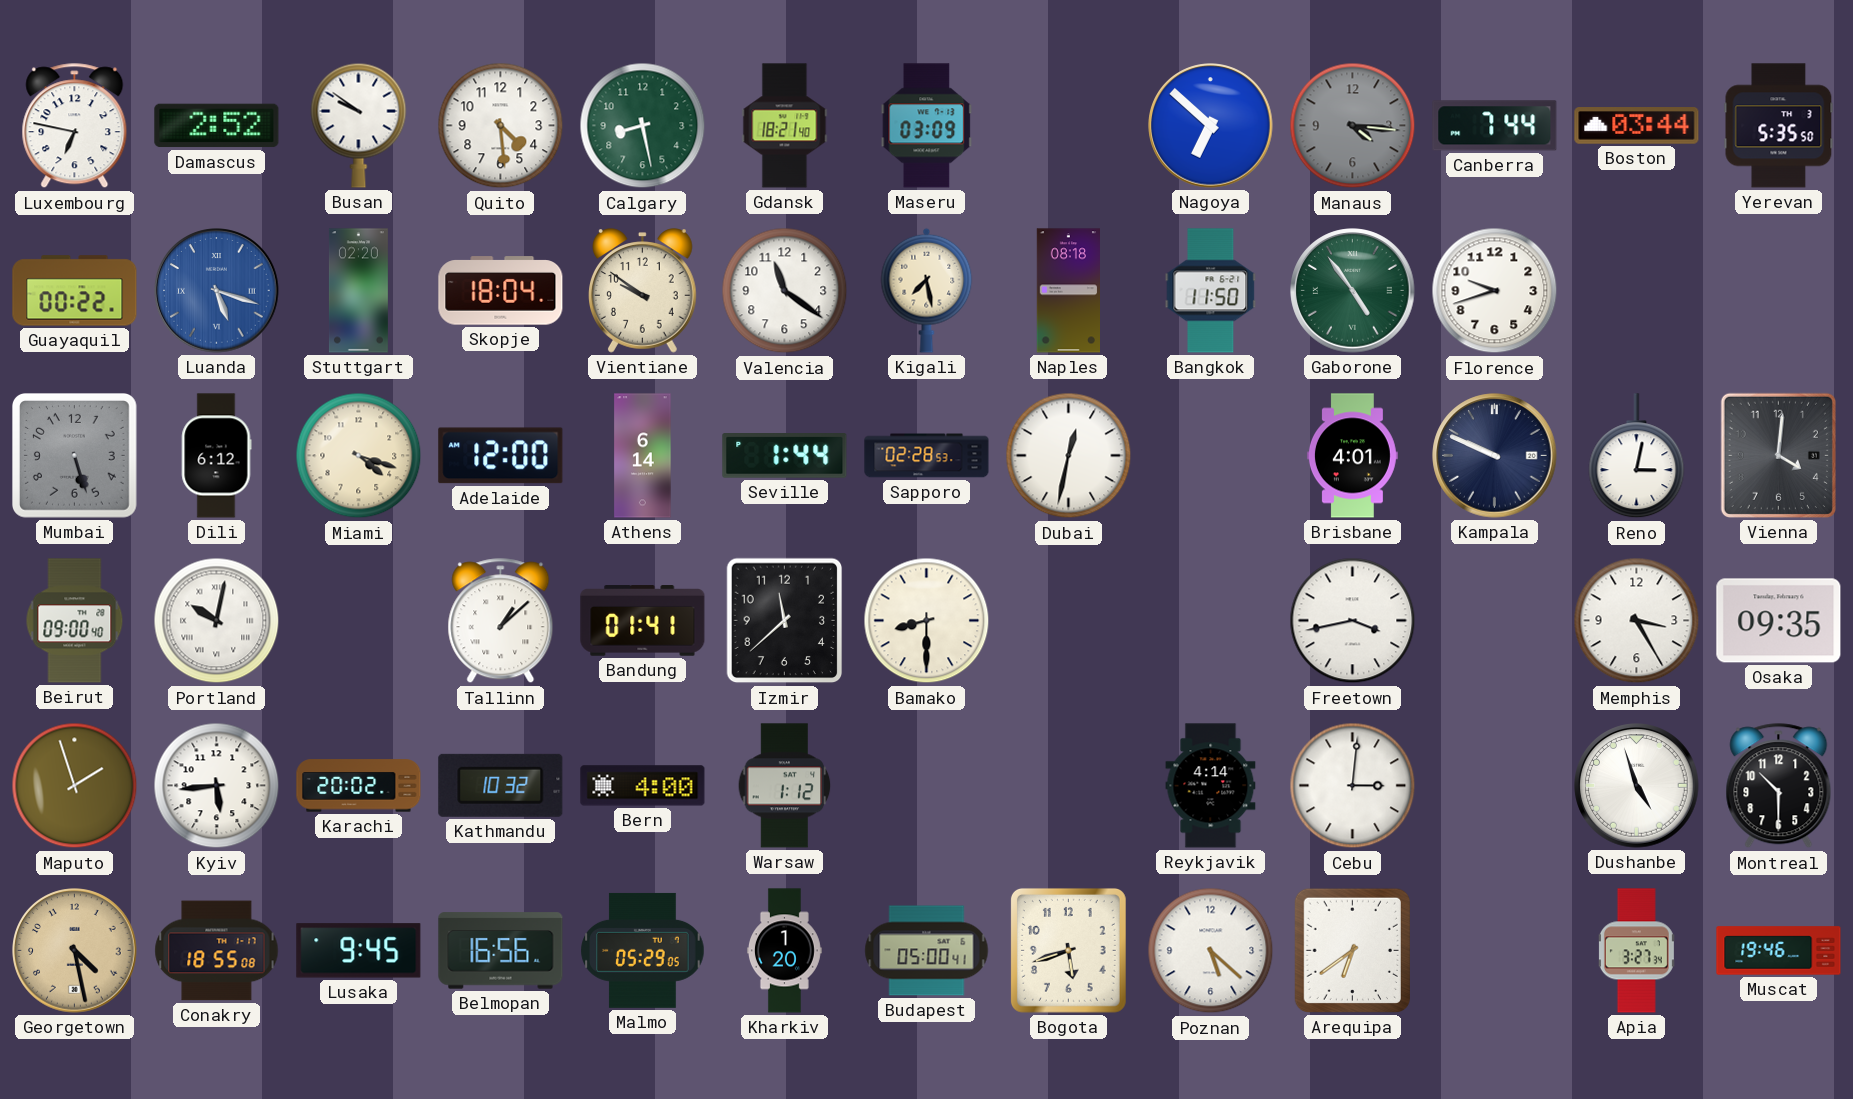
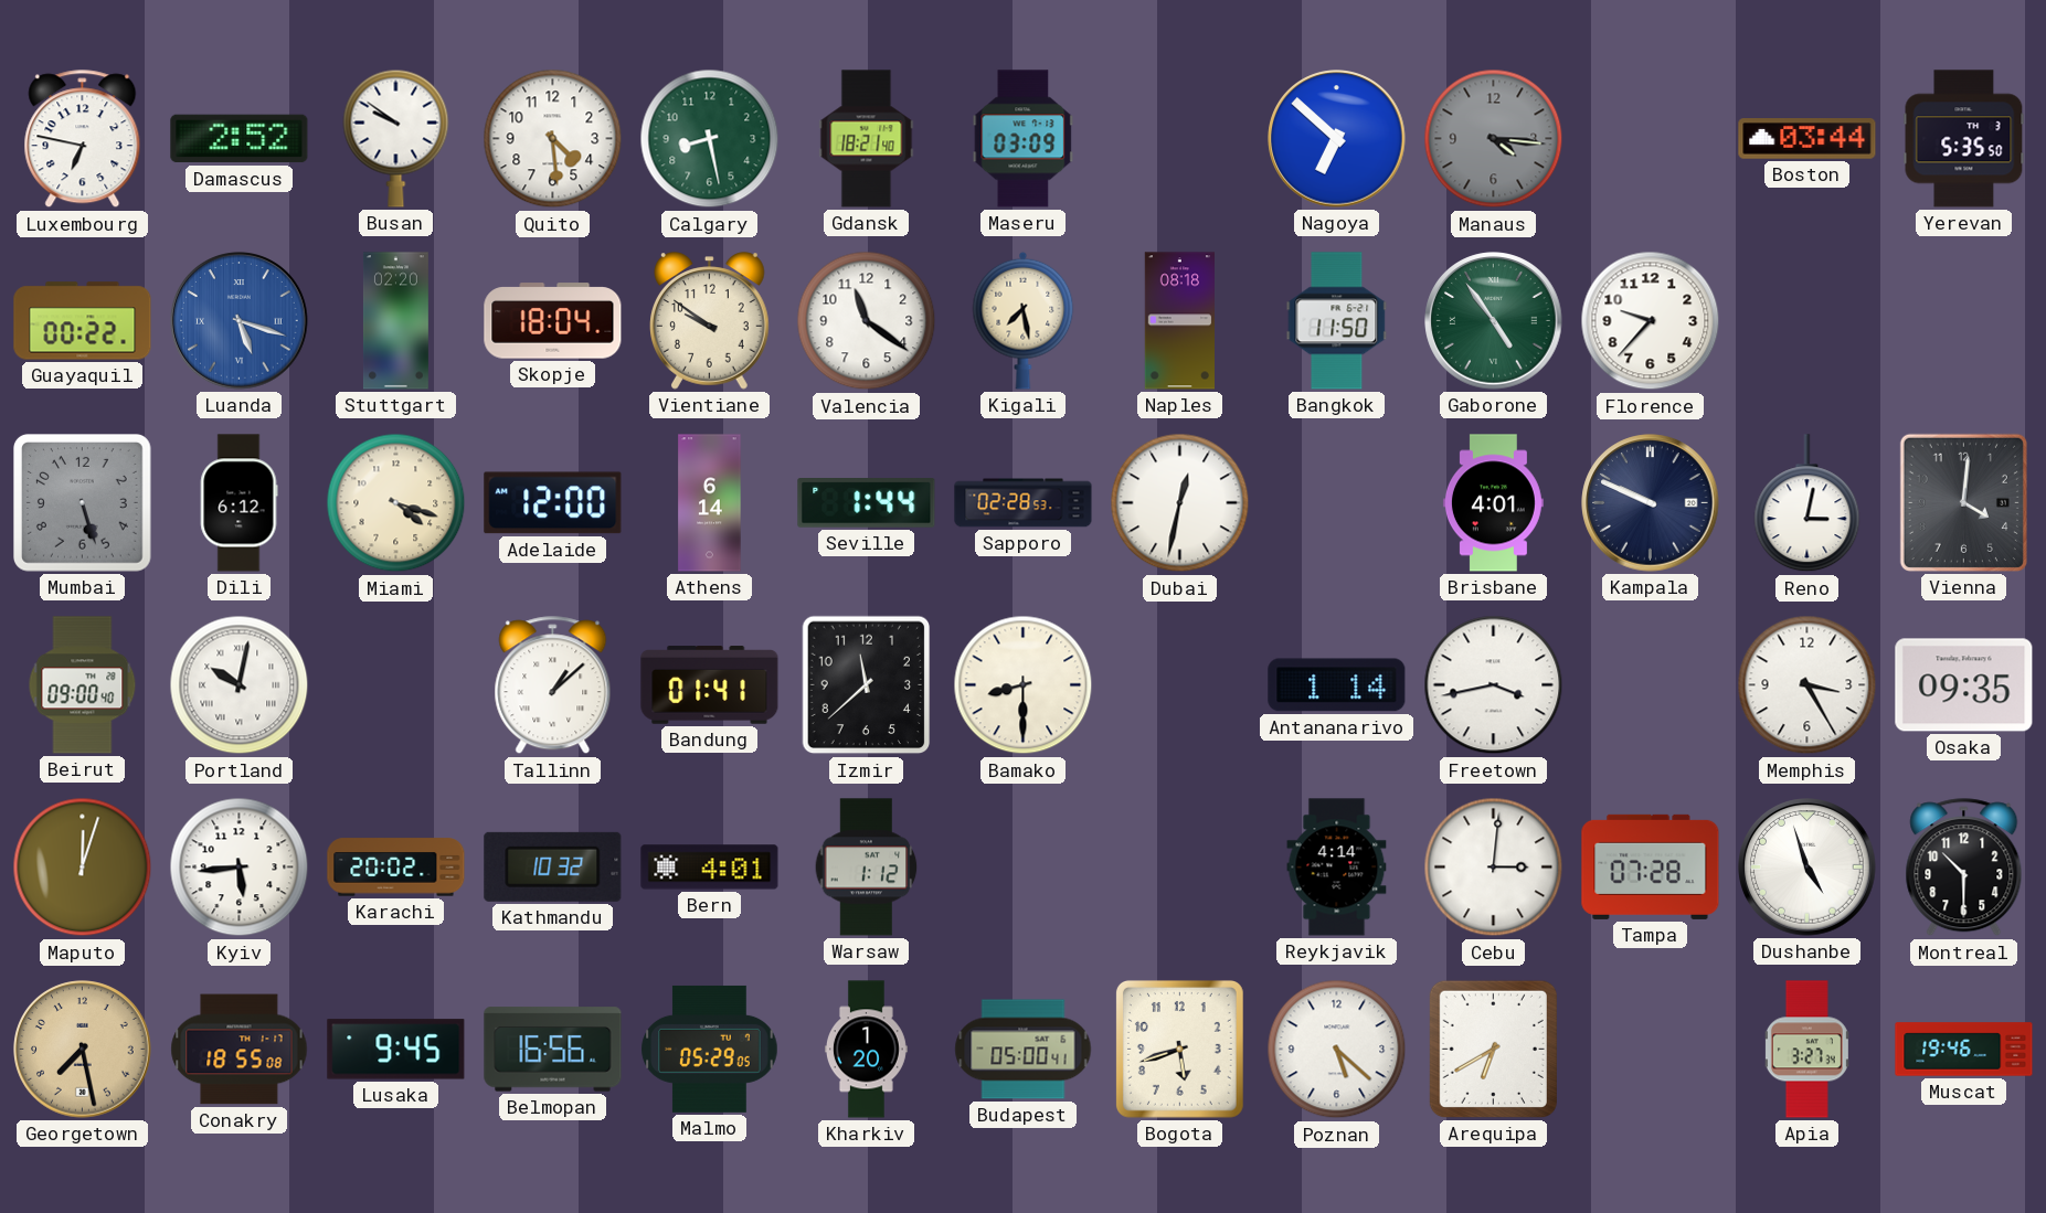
Canberra: 7:44 -> none (1495, 126)
Florence: 9:42 -> 9:37 (1651, 321)
Antananarivo: none -> 1:14 (1337, 685)
Maputo: 1:57 -> 12:03 (83, 868)
Bern: 4:00 -> 4:01 (710, 868)
Tampa: none -> 07:28 (1651, 866)
Georgetown: 4:28 -> 7:28 (83, 1050)
Arequipa: 6:39 -> 6:40 (1493, 1049)
